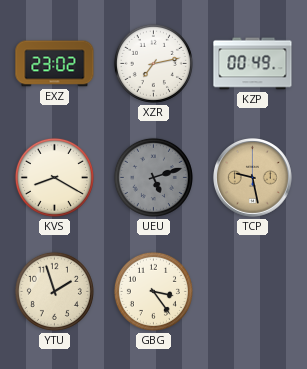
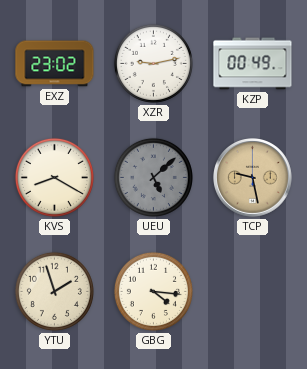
XZR: 7:13 -> 9:13 (153, 63)
UEU: 5:12 -> 5:08 (153, 177)
GBG: 3:24 -> 4:16 (153, 291)
